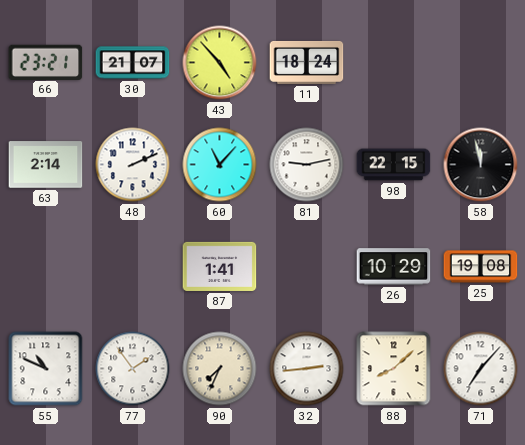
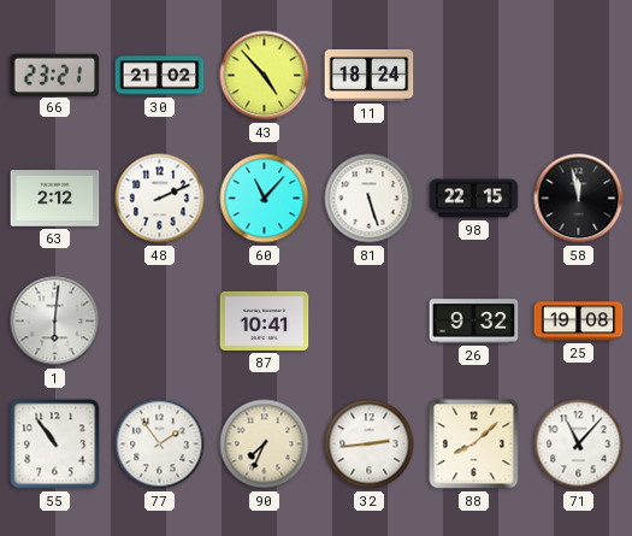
30: 21:07 -> 21:02 (160, 76)
63: 2:14 -> 2:12 (55, 199)
81: 9:13 -> 5:27 (370, 199)
1: none -> 6:01 (55, 322)
87: 1:41 -> 10:41 (265, 320)
26: 10:29 -> 9:32 (474, 322)
55: 10:49 -> 10:54 (55, 444)
71: 7:07 -> 11:07 (579, 444)
